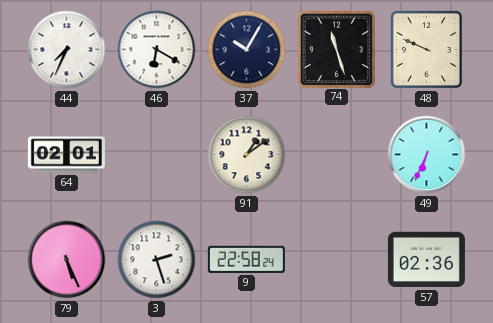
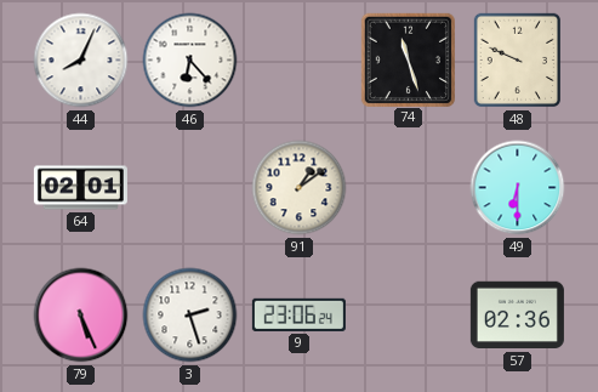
44: 7:34 -> 8:04 (81, 61)
46: 6:20 -> 6:23 (190, 61)
37: 10:05 -> none (247, 50)
49: 6:34 -> 6:30 (518, 188)
9: 22:58 -> 23:06 (298, 314)
